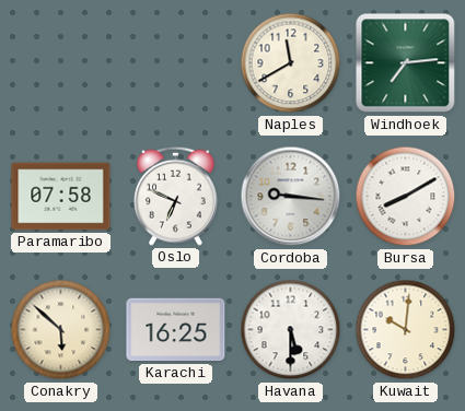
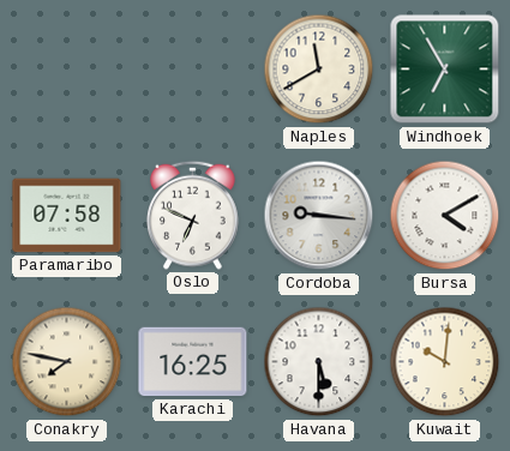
Windhoek: 7:14 -> 6:55 (445, 70)
Bursa: 8:10 -> 4:10 (445, 216)
Conakry: 5:52 -> 7:47 (67, 362)
